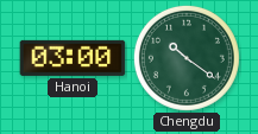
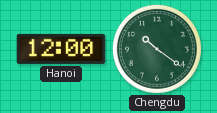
Hanoi: 03:00 -> 12:00 (61, 49)
